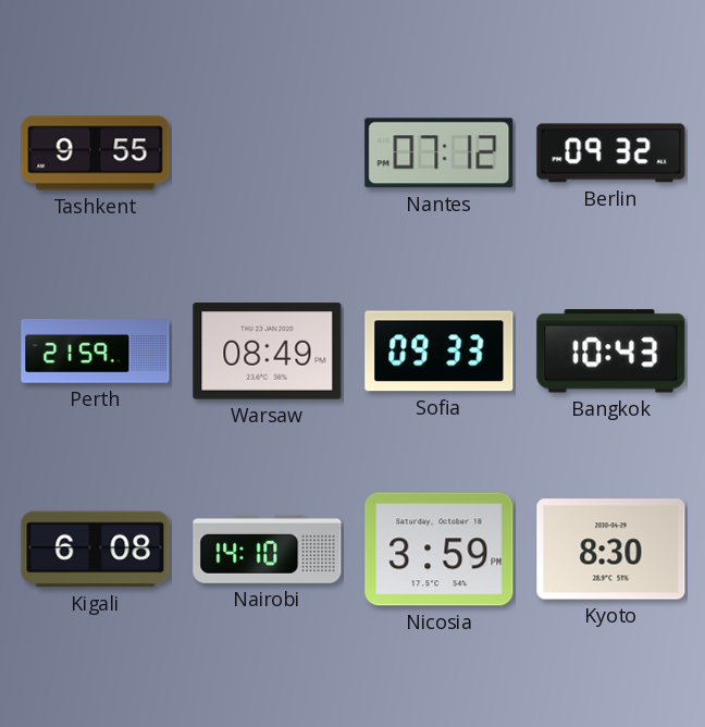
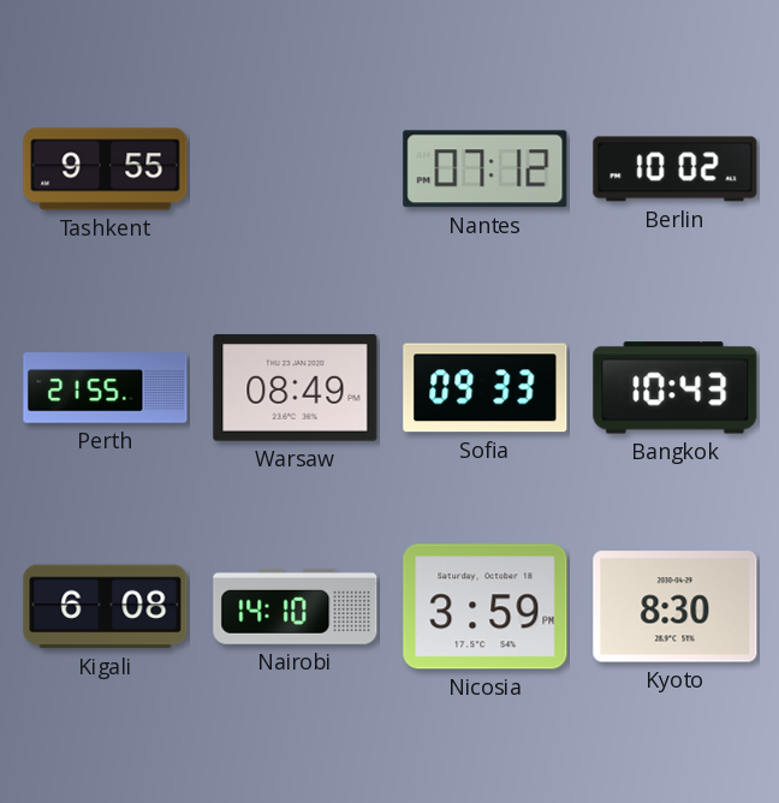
Berlin: 09:32 -> 10:02 (676, 169)
Perth: 21:59 -> 21:55 (106, 388)
